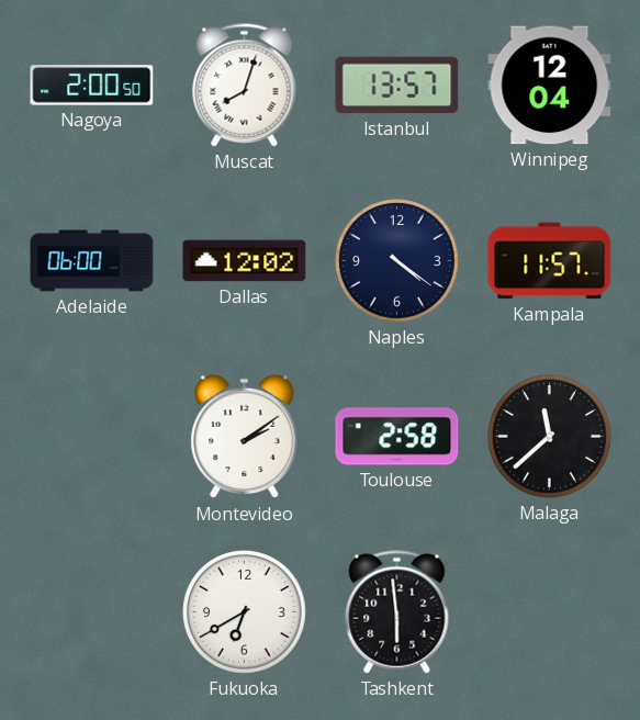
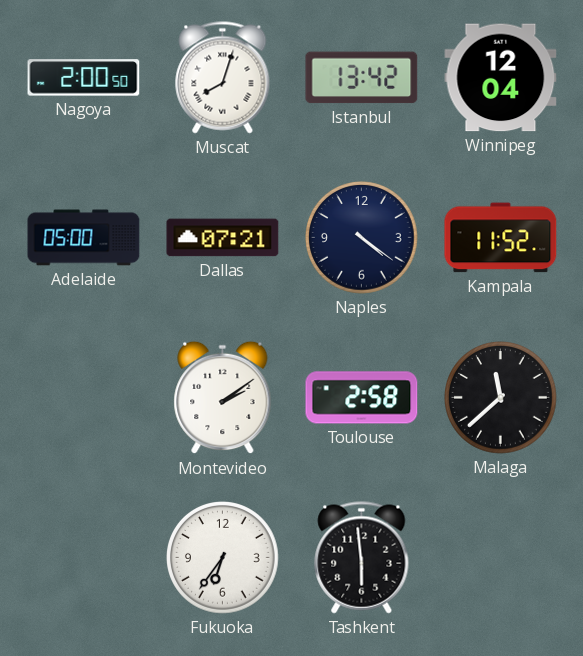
Istanbul: 13:57 -> 13:42 (362, 78)
Adelaide: 06:00 -> 05:00 (84, 238)
Dallas: 12:02 -> 07:21 (223, 238)
Kampala: 11:57 -> 11:52 (501, 238)
Fukuoka: 6:40 -> 6:36 (223, 558)
